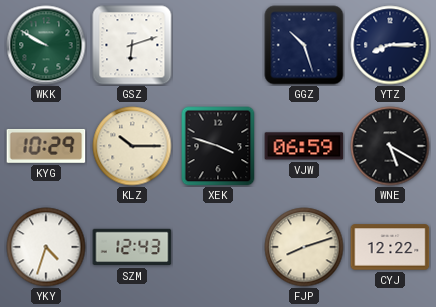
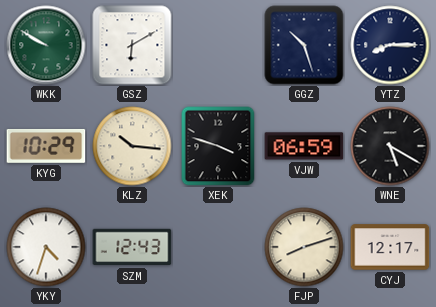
GSZ: 6:12 -> 6:10 (132, 45)
KLZ: 10:15 -> 10:16 (132, 146)
CYJ: 12:22 -> 12:17 (390, 247)
